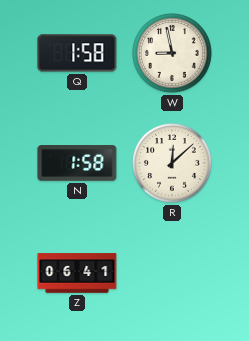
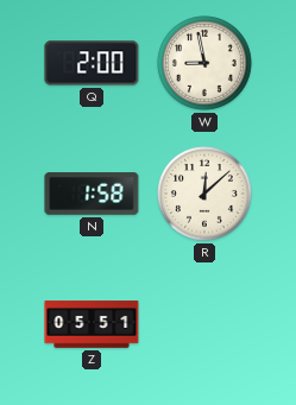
Q: 1:58 -> 2:00 (92, 63)
Z: 06:41 -> 05:51 (92, 324)
